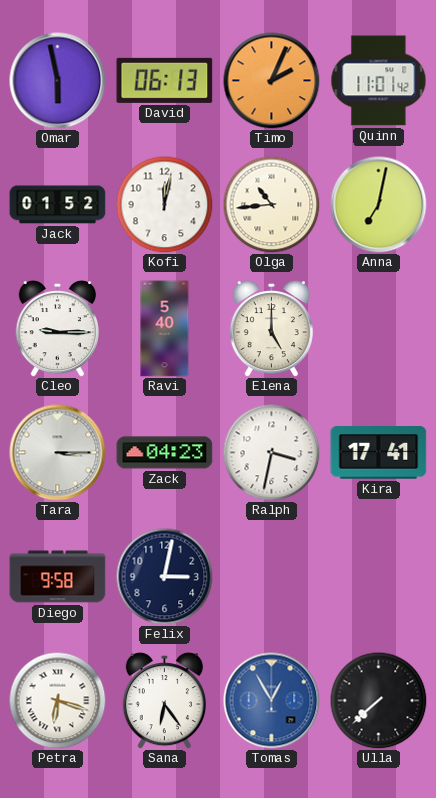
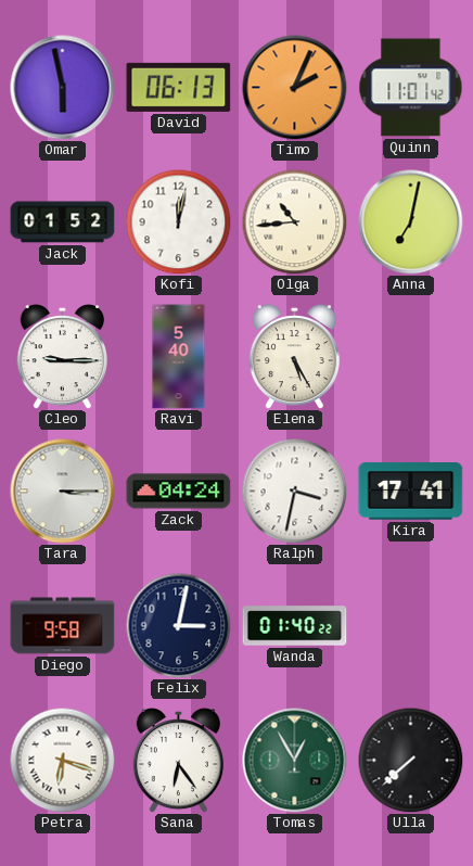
Elena: 5:00 -> 5:25 (294, 357)
Zack: 04:23 -> 04:24 (179, 492)
Wanda: none -> 01:40 (295, 626)
Tomas dial: blue -> green (295, 761)
